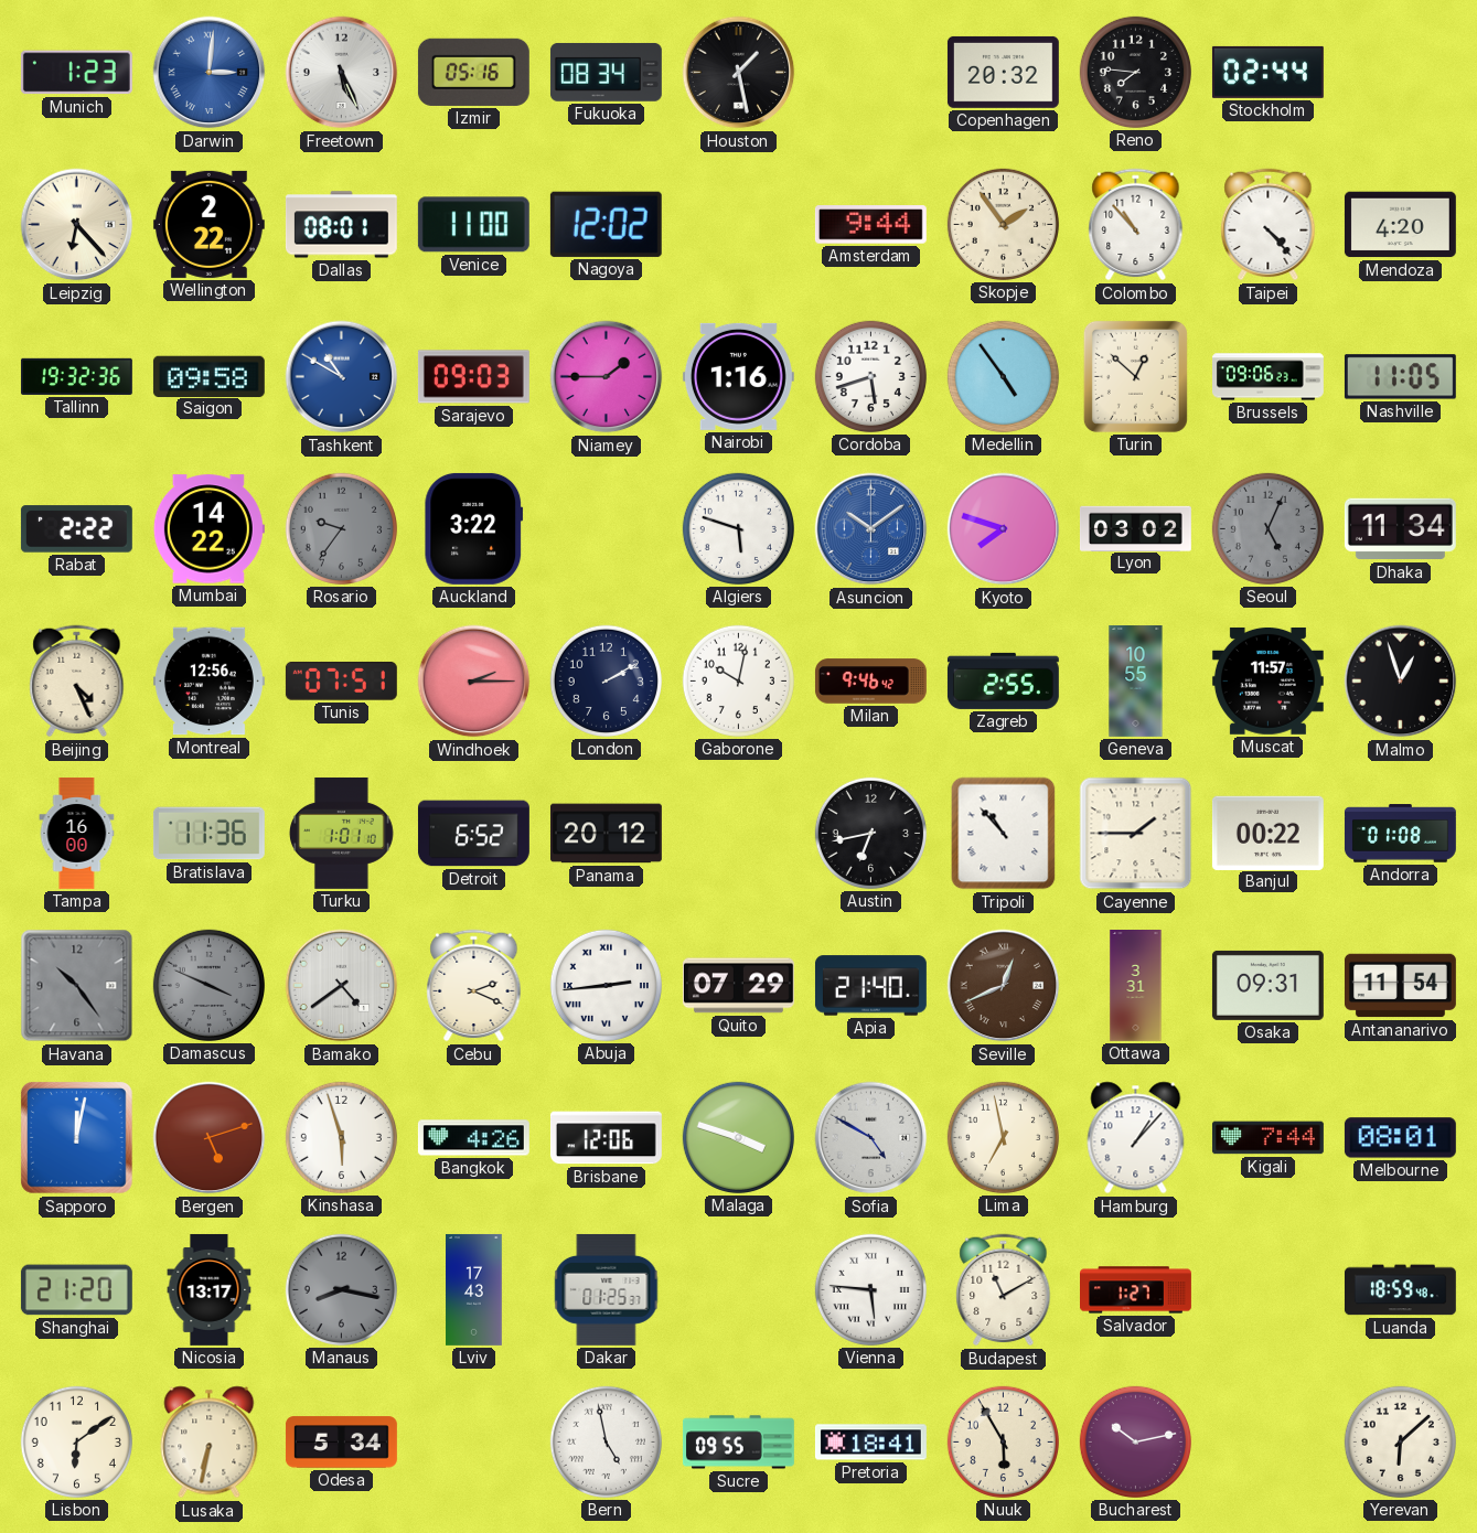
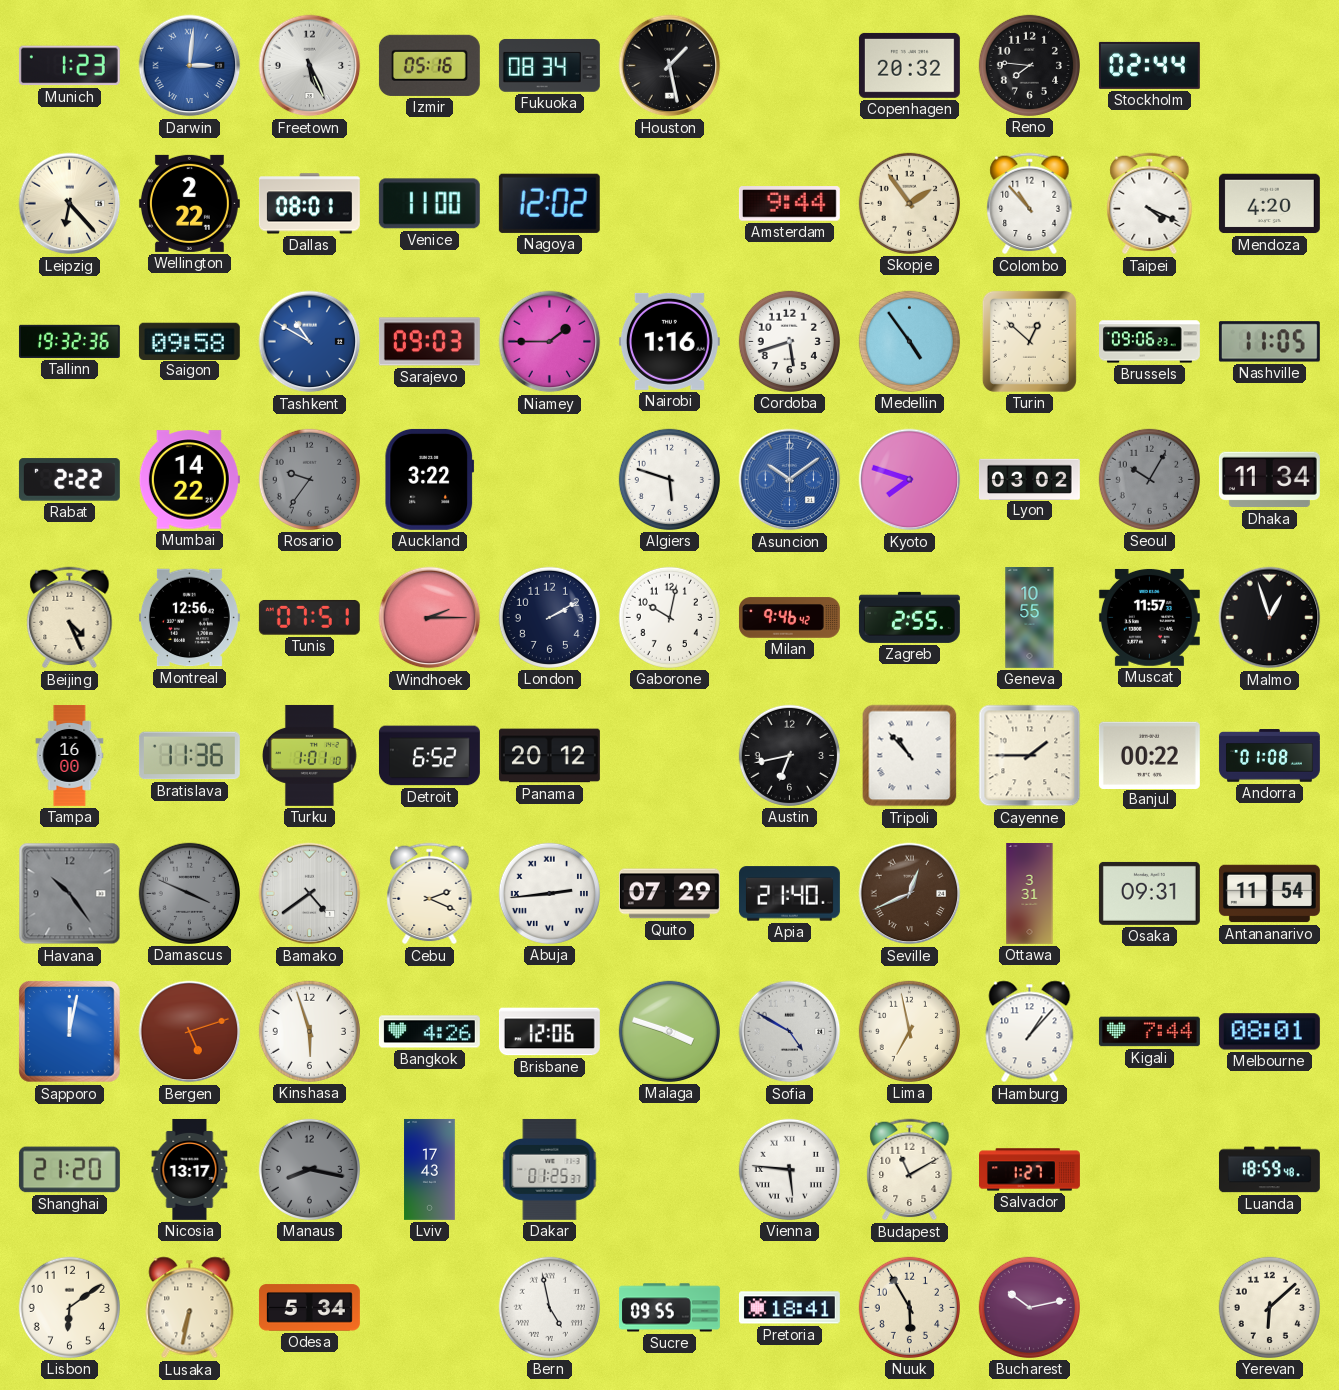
Taipei: 4:23 -> 4:19 (1150, 204)
Seoul: 5:04 -> 10:05 (1149, 479)
